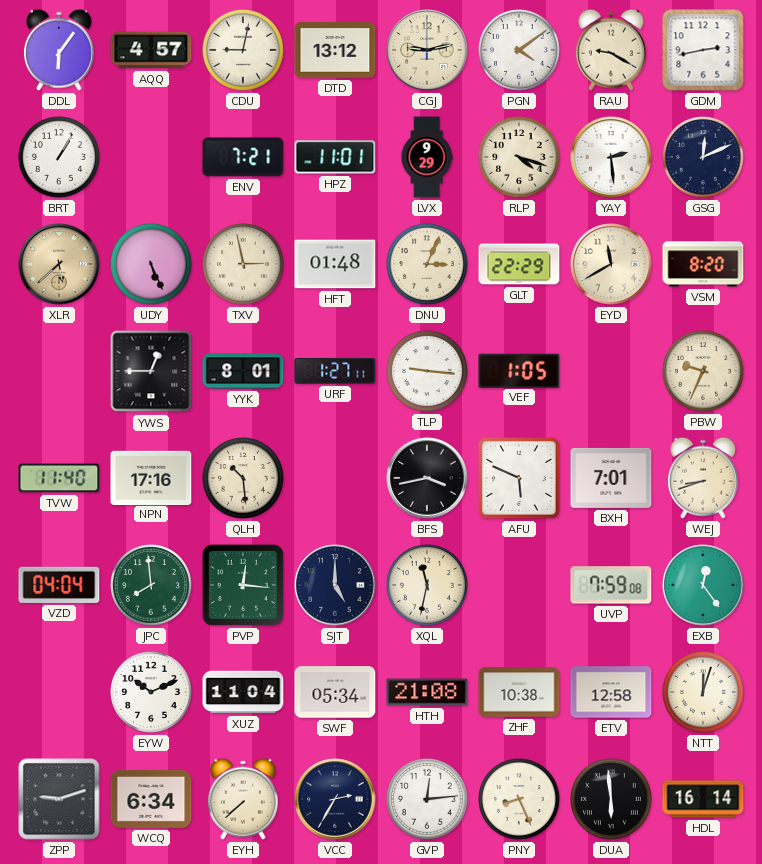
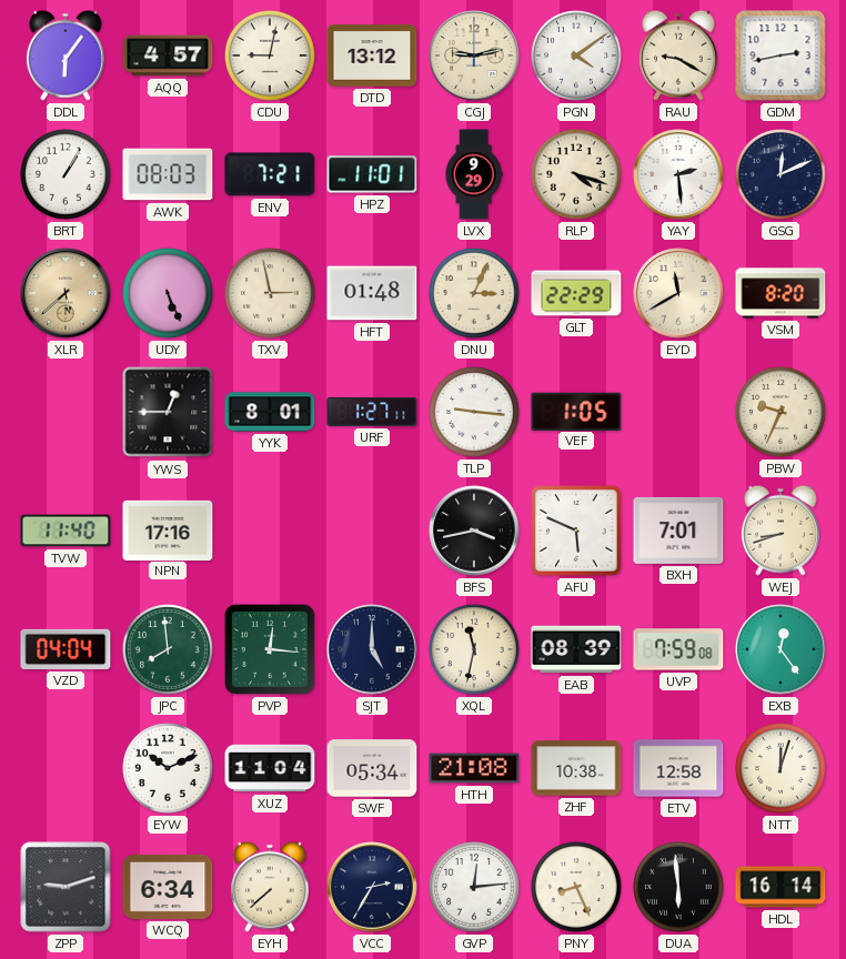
AWK: none -> 08:03 (168, 174)
QLH: 10:29 -> none (244, 479)
EAB: none -> 08:39 (576, 649)
